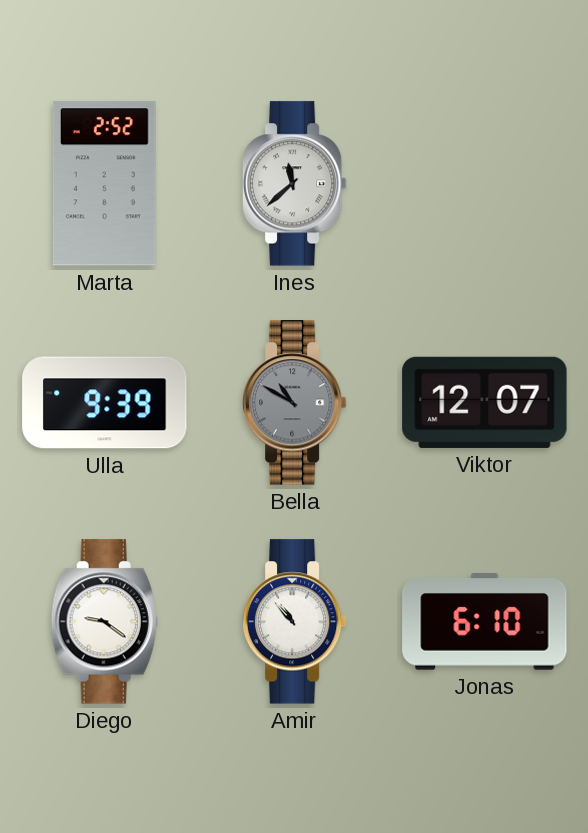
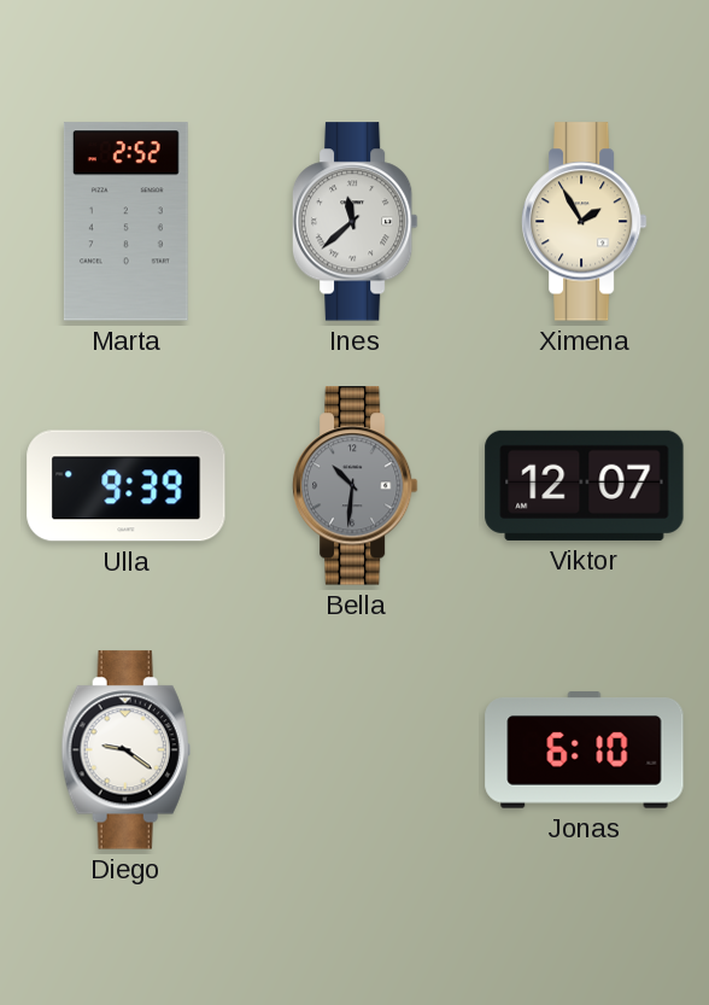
Ximena: none -> 1:55 (584, 222)
Bella: 10:50 -> 10:31 (354, 486)
Amir: 10:53 -> none (294, 622)
